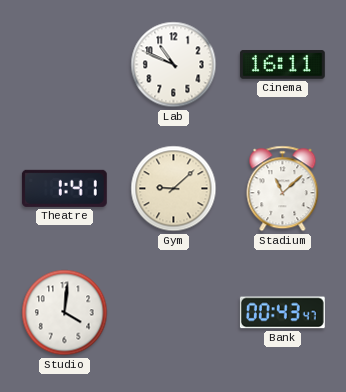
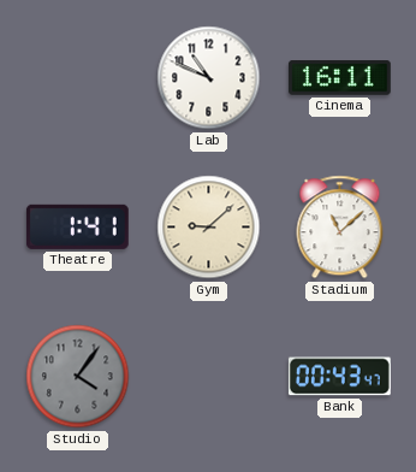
Studio: 4:01 -> 4:06 (78, 377)
Studio dial: white -> grey (78, 377)
